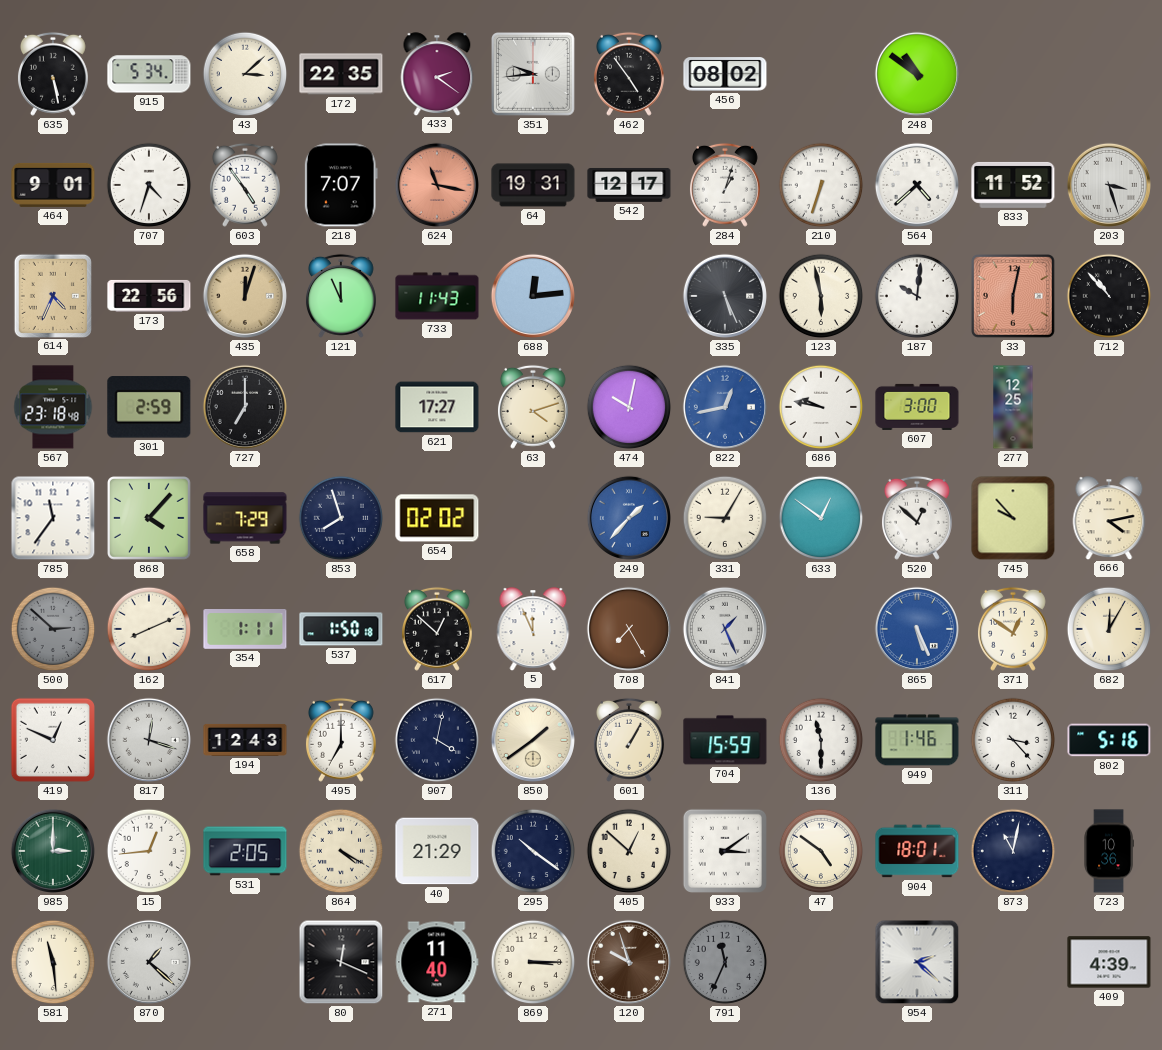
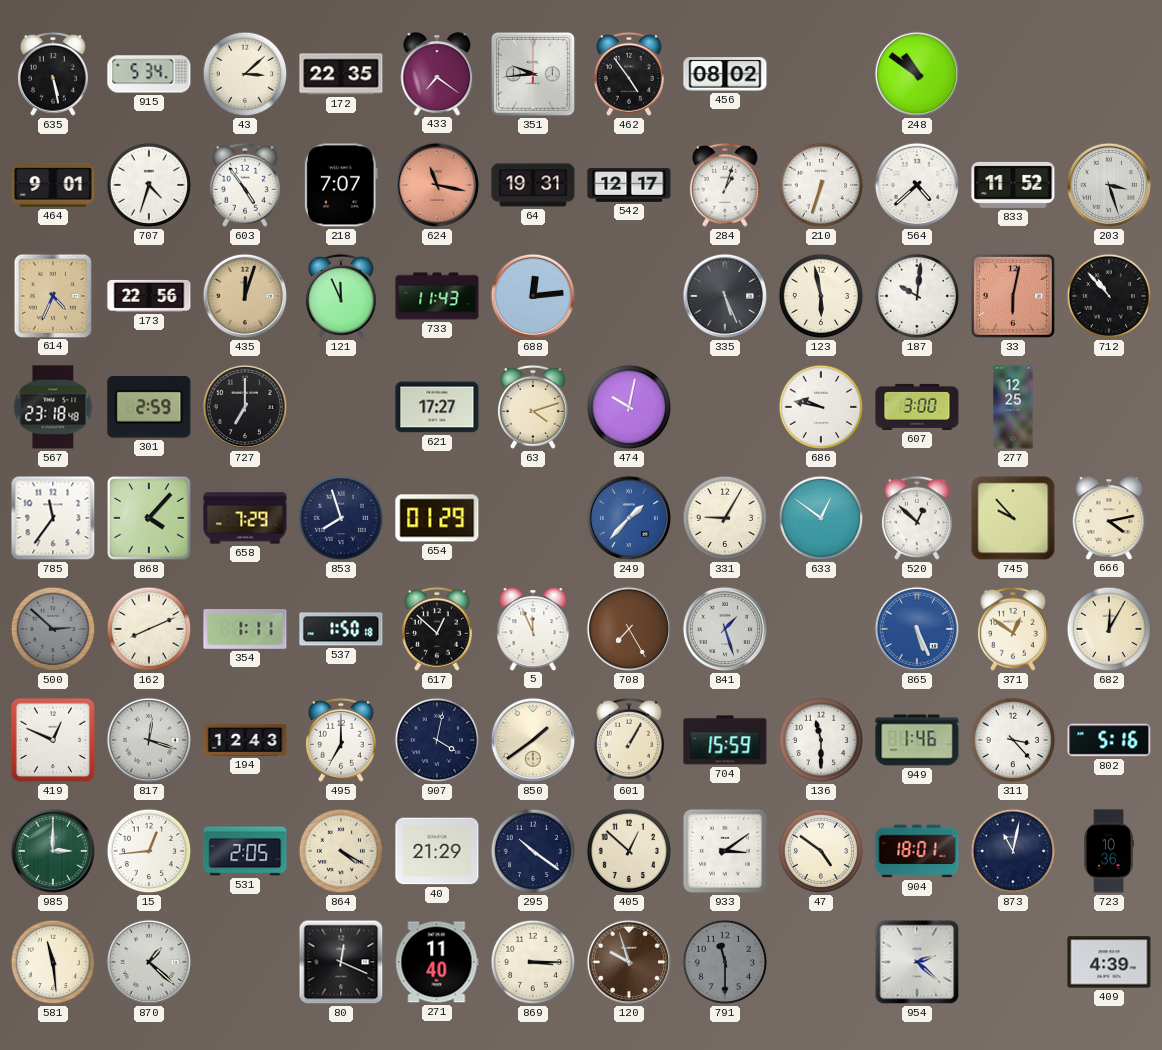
433: 2:21 -> 7:21 (437, 74)
822: 12:43 -> none (725, 407)
654: 02:02 -> 01:29 (437, 518)
841: 1:26 -> 1:27 (725, 629)
791: 11:34 -> 11:30 (725, 962)
